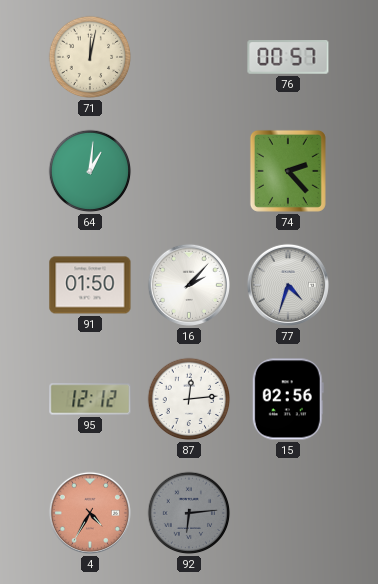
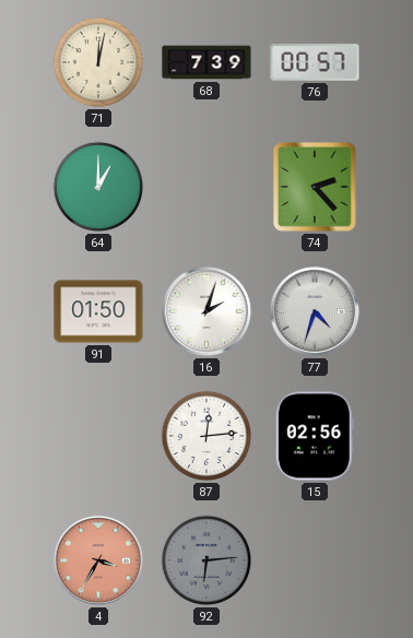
68: none -> 7:39 (206, 62)
64: 1:01 -> 1:00 (98, 187)
16: 2:07 -> 2:03 (206, 311)
95: 12:12 -> none (90, 399)
4: 4:35 -> 3:35 (98, 560)
